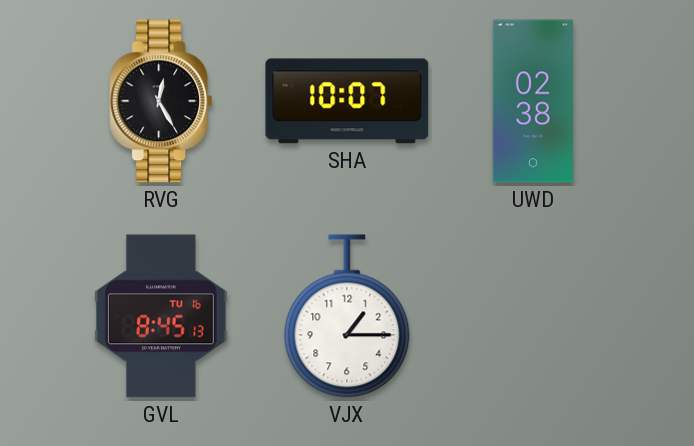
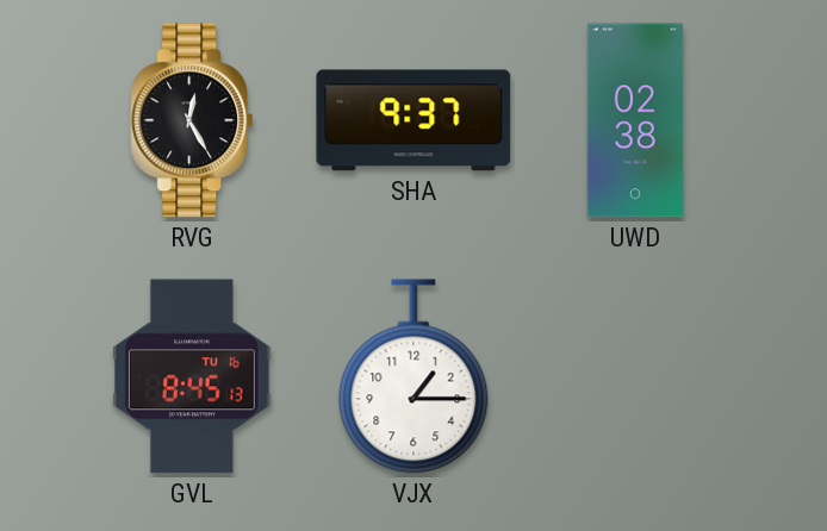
SHA: 10:07 -> 9:37 (413, 120)
